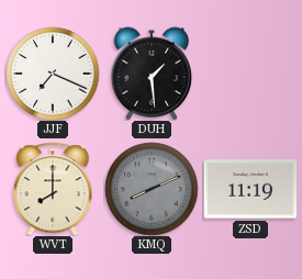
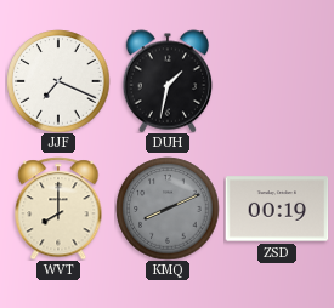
DUH: 1:29 -> 1:32 (168, 81)
ZSD: 11:19 -> 00:19 (277, 209)
